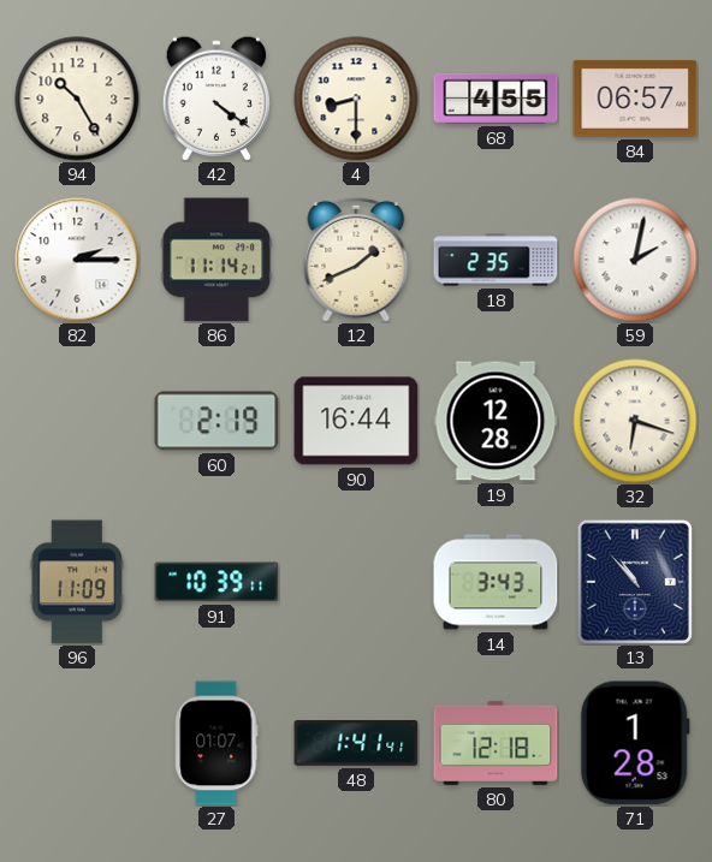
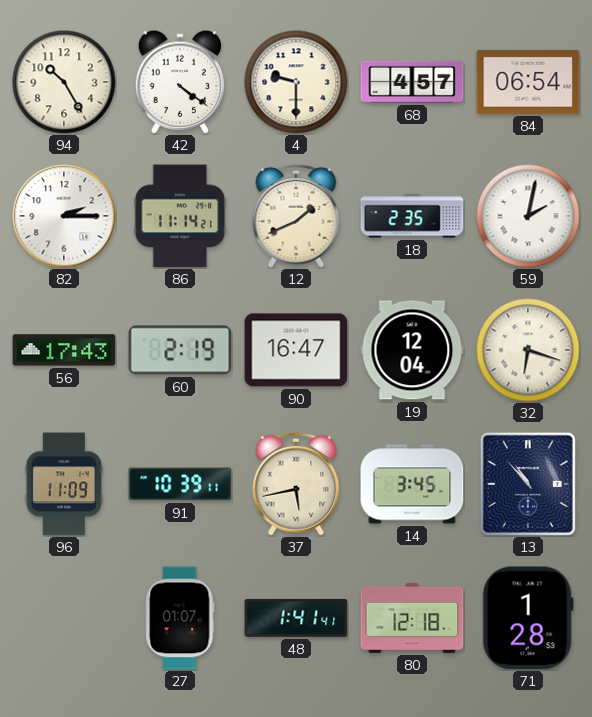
4: 8:30 -> 9:30 (296, 82)
68: 4:55 -> 4:57 (412, 82)
84: 06:57 -> 06:54 (528, 82)
56: none -> 17:43 (64, 350)
90: 16:44 -> 16:47 (296, 350)
19: 12:28 -> 12:04 (412, 350)
37: none -> 5:43 (296, 484)
14: 3:43 -> 3:45 (412, 484)
